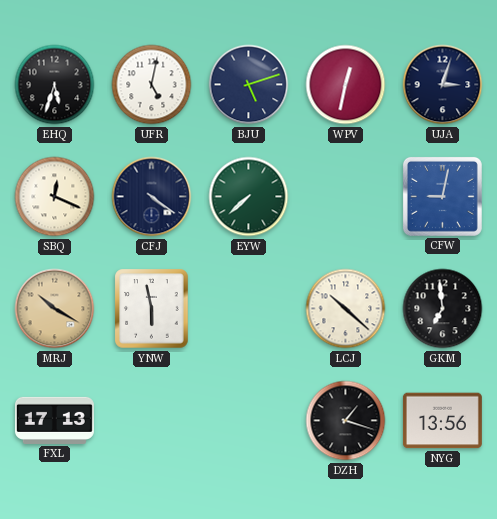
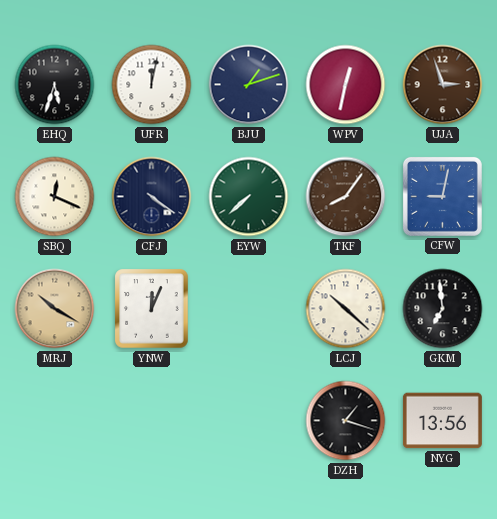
UFR: 5:02 -> 12:02 (152, 85)
BJU: 5:12 -> 1:12 (249, 85)
UJA: 3:03 -> 2:57 (443, 85)
UJA dial: navy -> brown (443, 85)
TKF: none -> 8:06 (346, 197)
YNW: 5:58 -> 12:04 (152, 309)
FXL: 17:13 -> none (54, 420)
